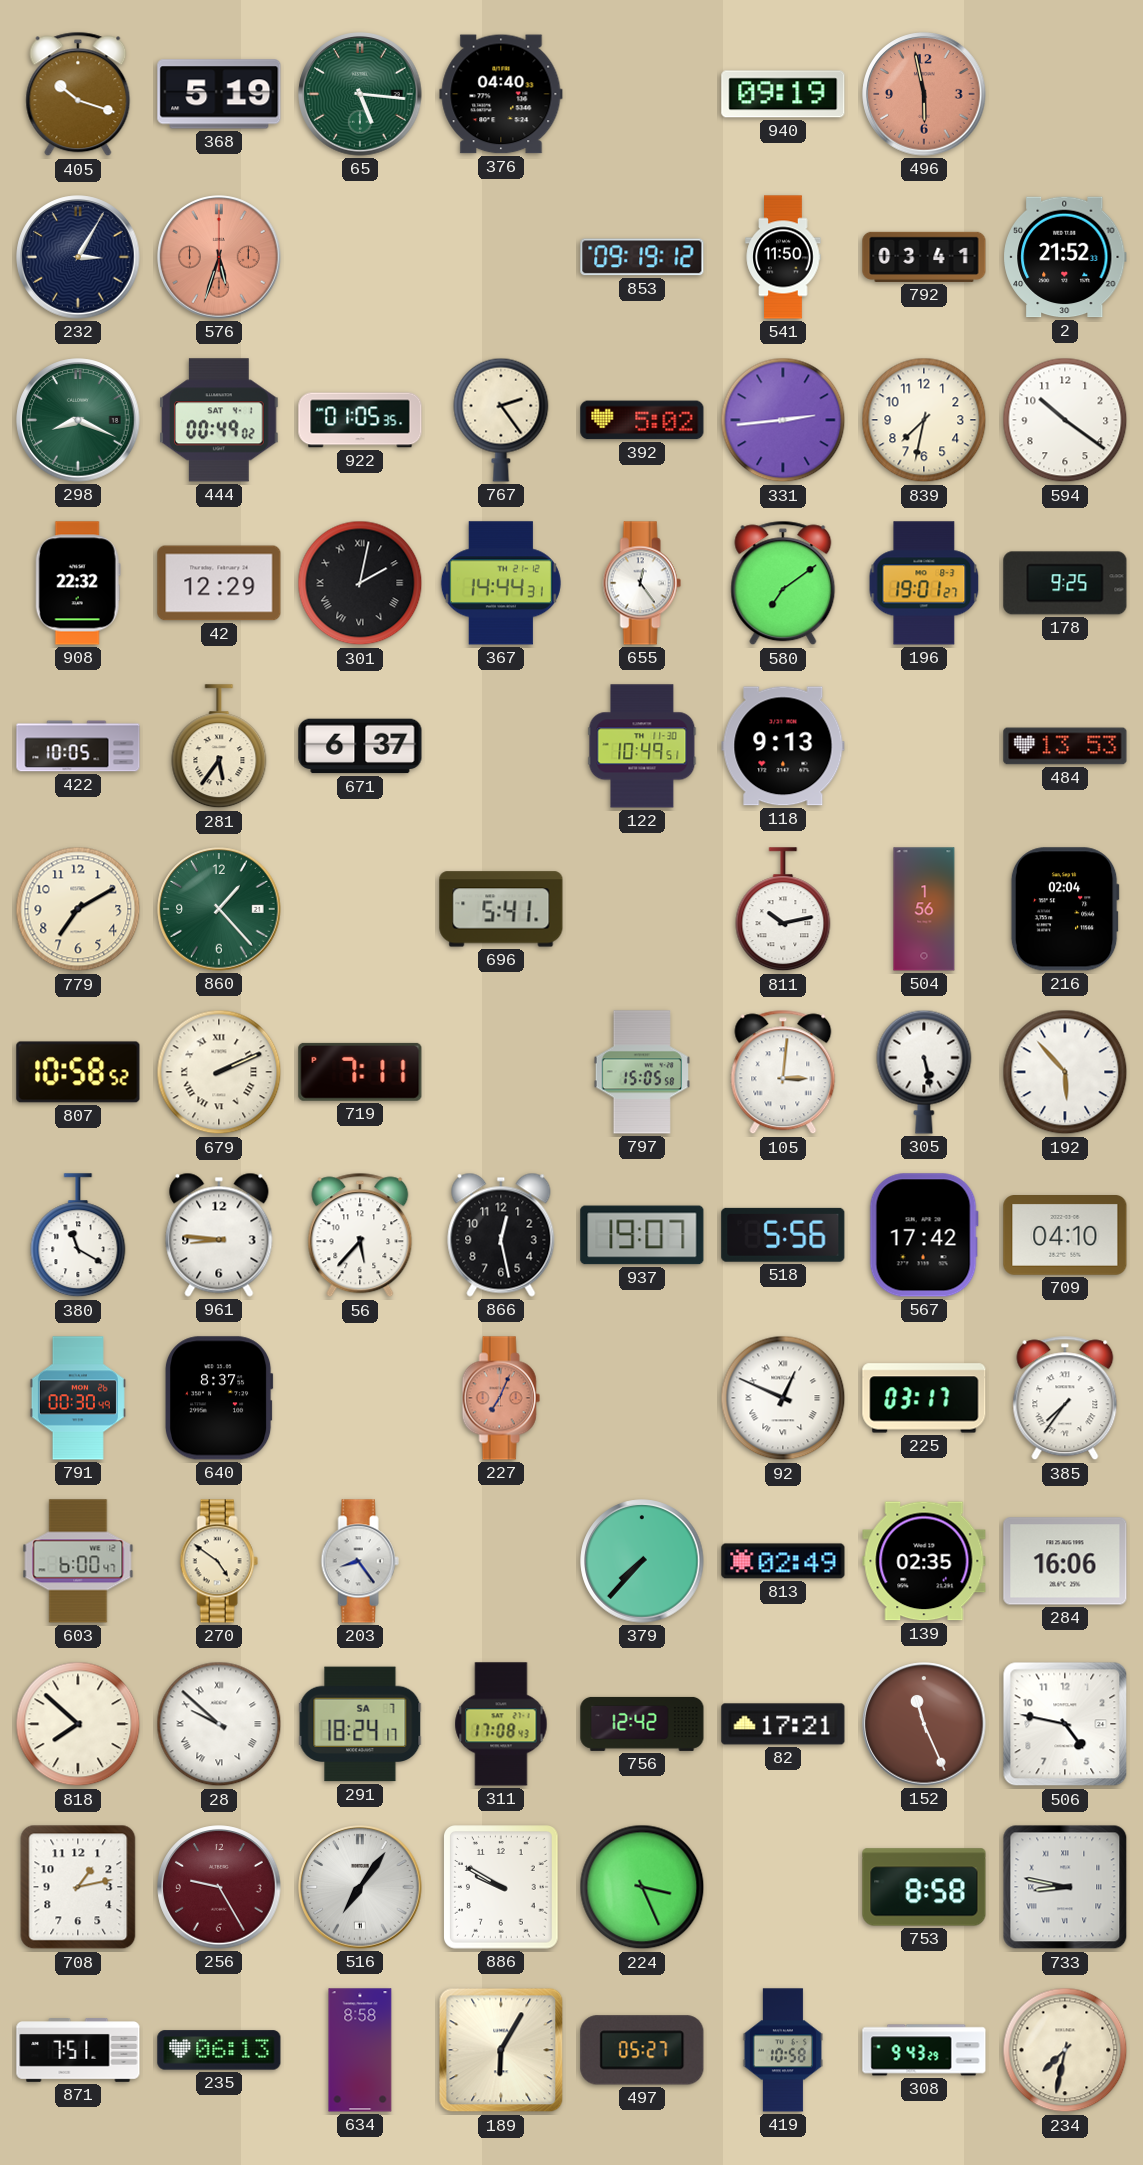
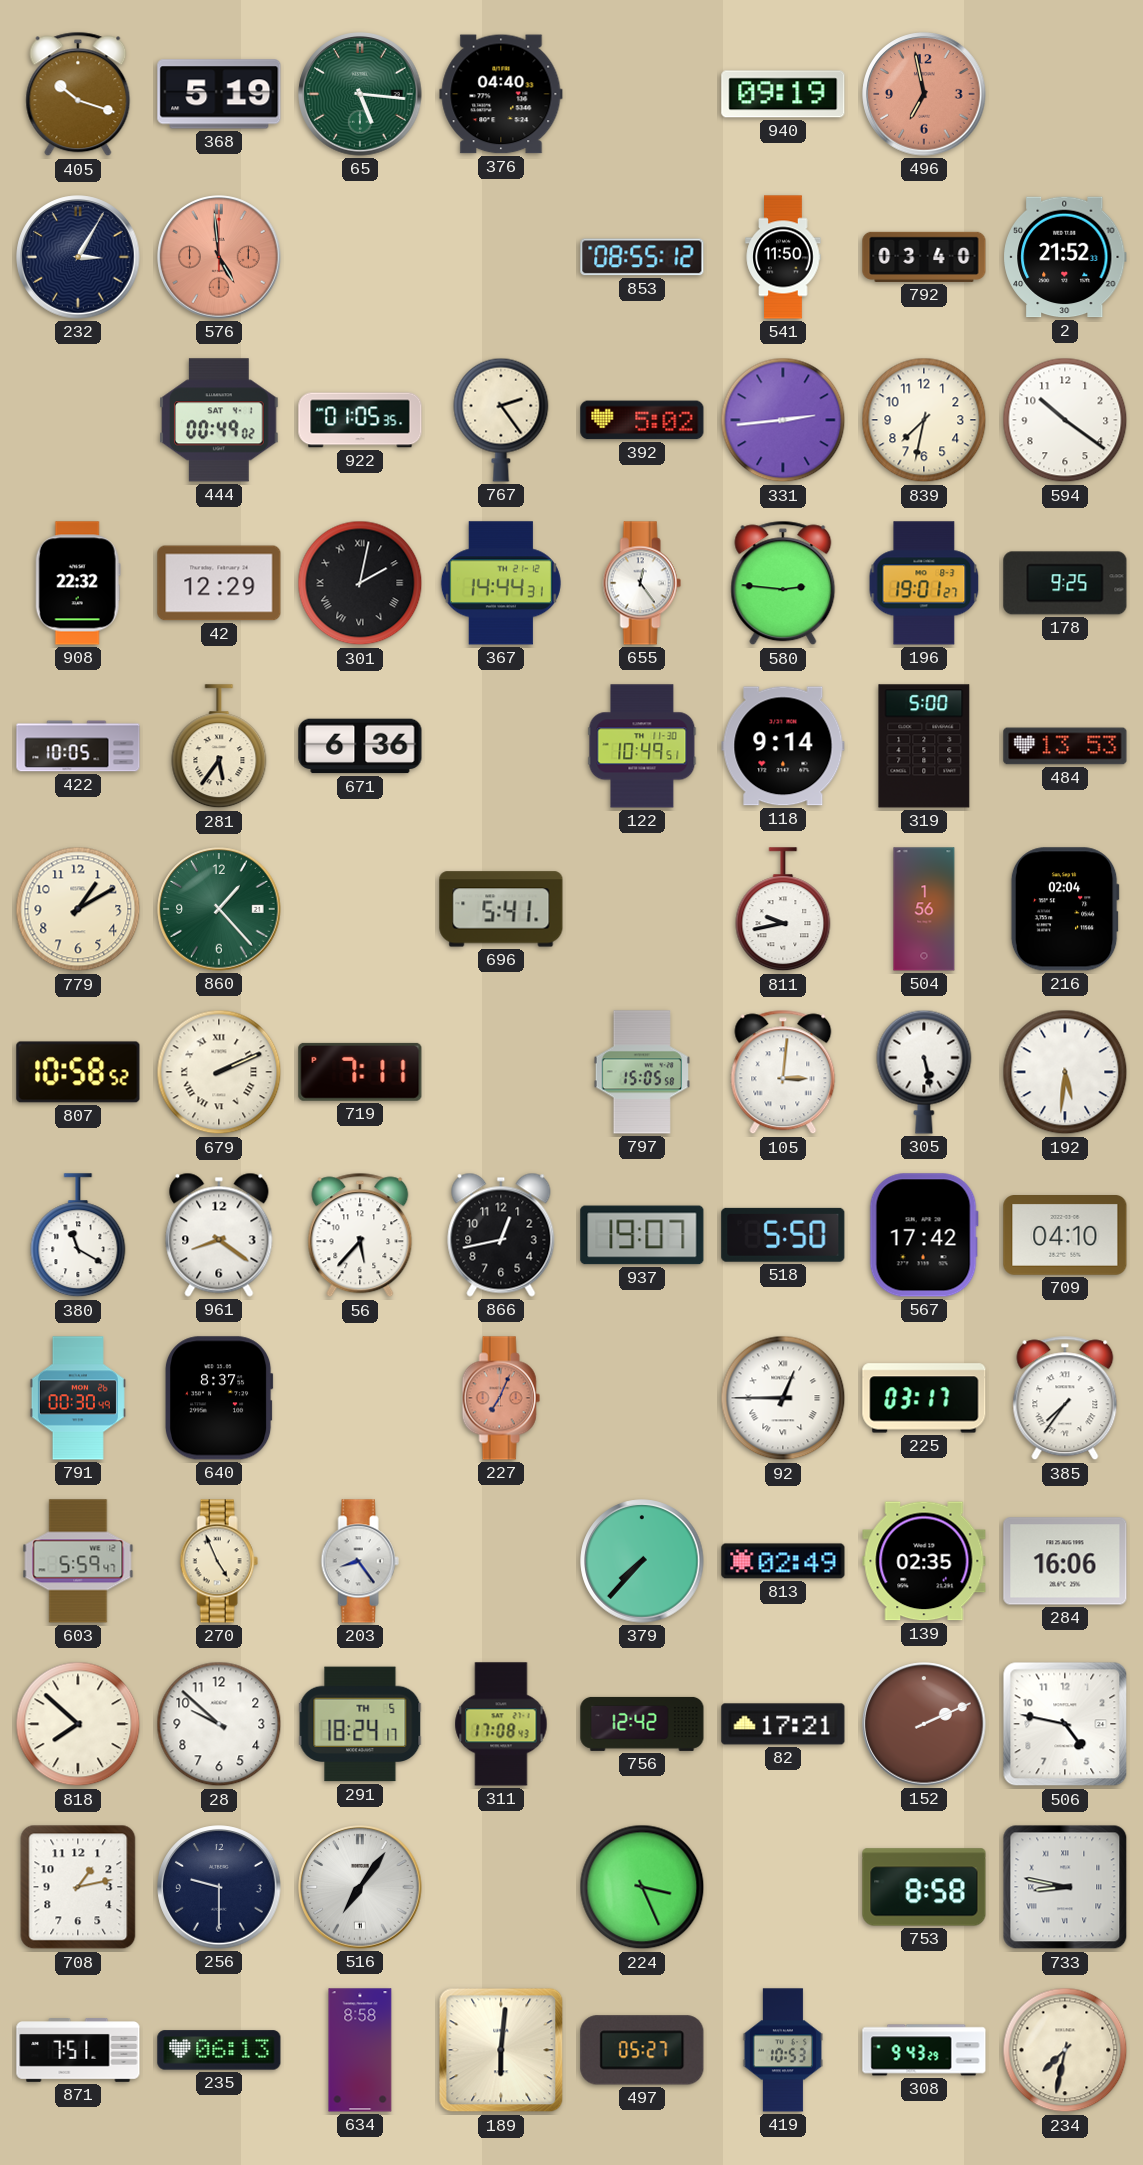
496: 5:58 -> 6:58 (924, 94)
576: 5:33 -> 4:59 (219, 257)
853: 09:19 -> 08:55 (642, 257)
792: 03:41 -> 03:40 (924, 257)
298: 8:19 -> none (78, 420)
580: 7:09 -> 2:46 (783, 583)
671: 6:37 -> 6:36 (360, 746)
118: 9:13 -> 9:14 (783, 746)
319: none -> 5:00 (924, 746)
779: 7:10 -> 1:10 (78, 909)
811: 10:13 -> 9:43 (783, 910)
192: 5:53 -> 5:31 (1065, 1072)
961: 8:46 -> 8:21 (219, 1235)
866: 12:28 -> 12:43 (501, 1235)
518: 5:56 -> 5:50 (783, 1235)
92: 12:49 -> 12:45 (783, 1398)
603: 6:00 -> 5:59 (78, 1561)
270: 4:51 -> 4:56 (219, 1561)
28 numerals: Roman -> Arabic (219, 1724)
291 date: SA 7 -> TH 5 (360, 1724)
152: 11:26 -> 2:11 (924, 1724)
256: 9:25 -> 9:30 (219, 1887)
256 dial: burgundy -> navy (219, 1887)
886: 9:50 -> none (502, 1887)
189: 6:05 -> 6:01 (501, 2050)
419: 10:58 -> 10:53 (783, 2050)
